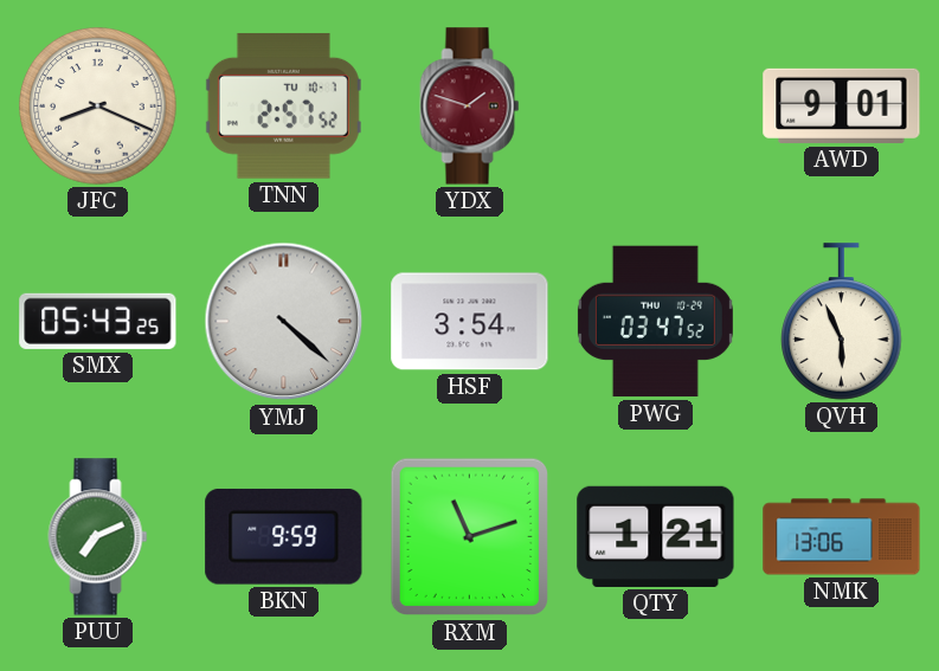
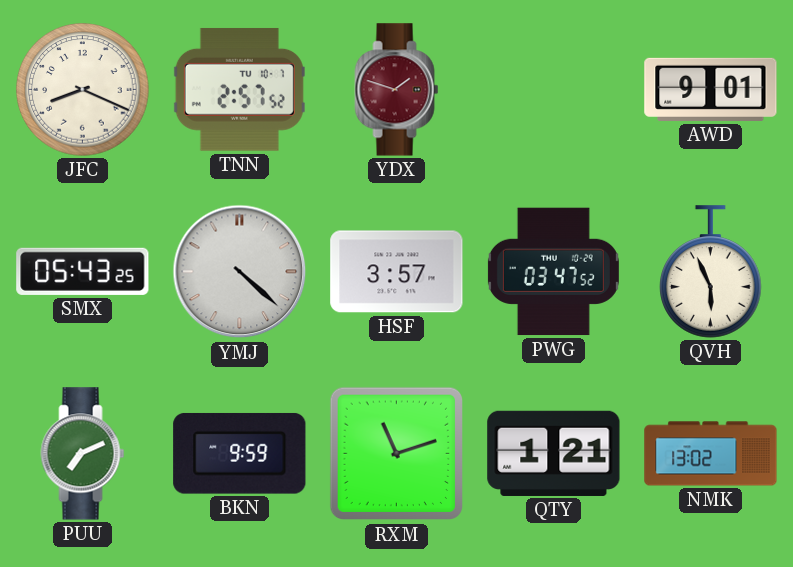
HSF: 3:54 -> 3:57 (397, 272)
NMK: 13:06 -> 13:02 (711, 454)
